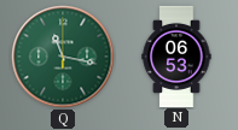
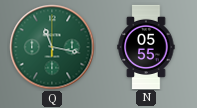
N: 06:53 -> 05:55 (146, 46)
